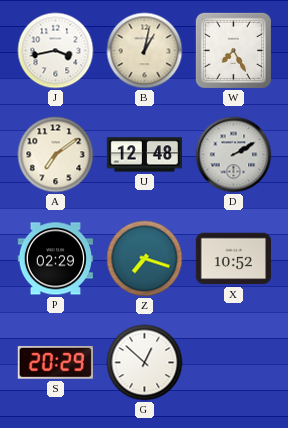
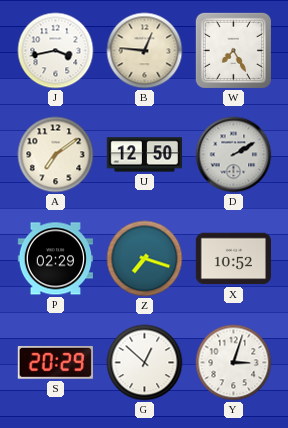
B: 1:02 -> 12:46 (145, 51)
U: 12:48 -> 12:50 (144, 155)
Y: none -> 3:03 (234, 363)
